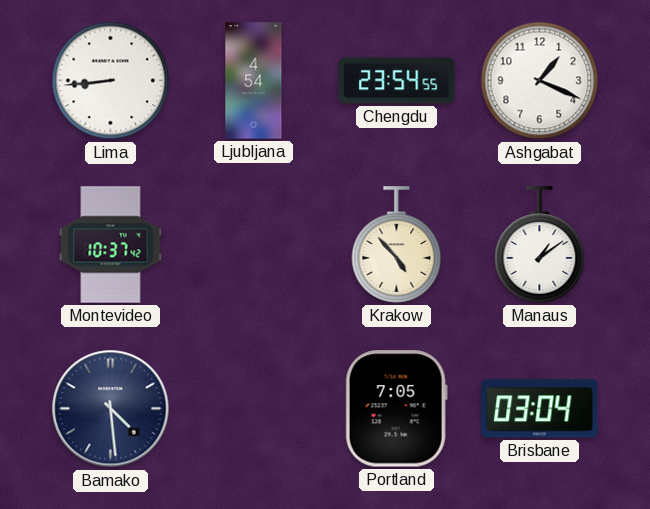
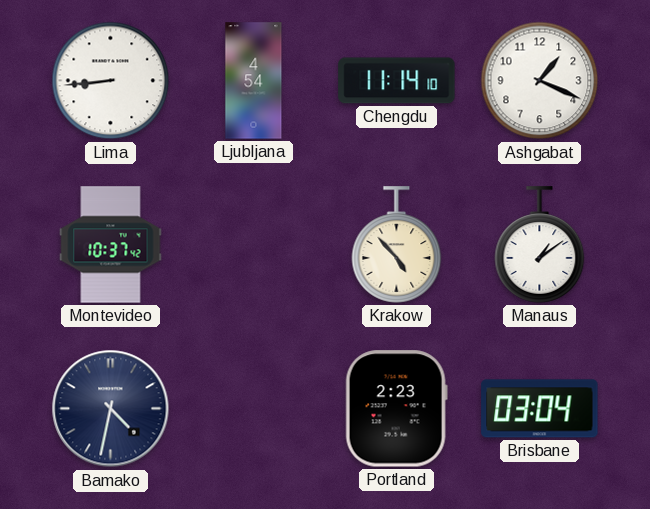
Chengdu: 23:54 -> 11:14 (397, 81)
Bamako: 4:29 -> 4:32 (111, 409)
Portland: 7:05 -> 2:23 (396, 409)
